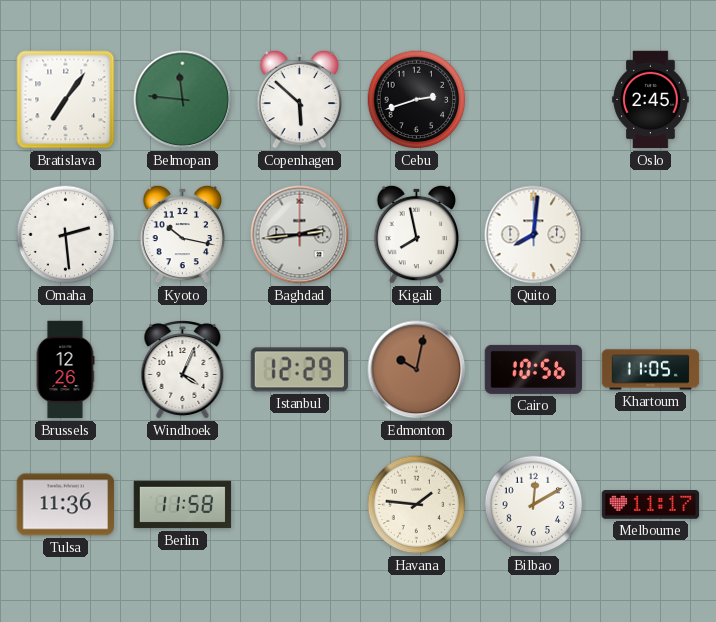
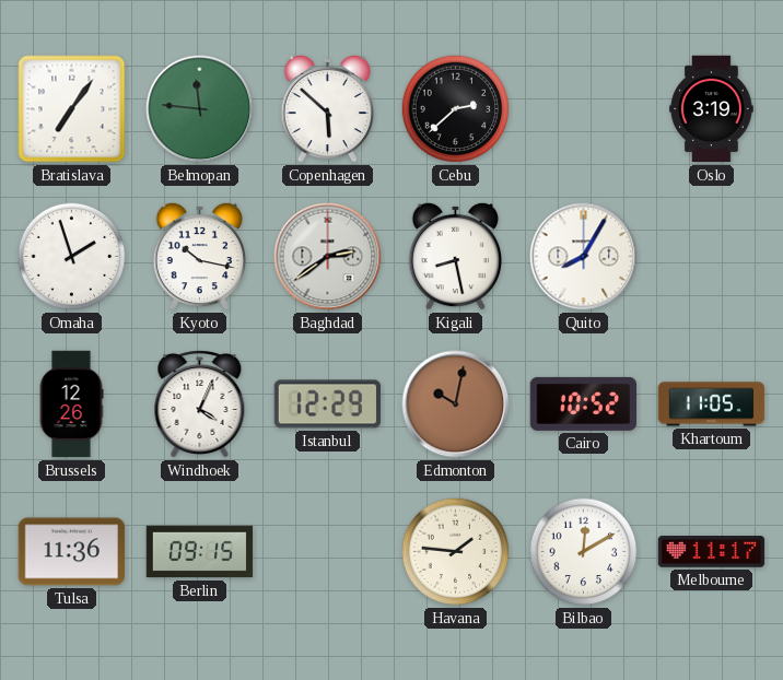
Cebu: 2:42 -> 2:38 (456, 109)
Oslo: 2:45 -> 3:19 (712, 109)
Omaha: 2:29 -> 1:57 (72, 257)
Baghdad: 2:44 -> 2:39 (328, 257)
Kigali: 7:58 -> 8:28 (455, 256)
Quito: 8:01 -> 8:05 (584, 257)
Cairo: 10:56 -> 10:52 (584, 403)
Berlin: 11:58 -> 09:15 (200, 552)
